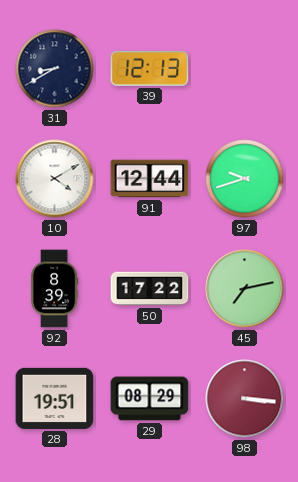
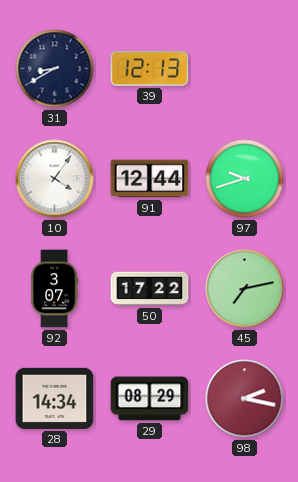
10: 4:10 -> 4:06 (55, 179)
92: 8:39 -> 3:07 (55, 289)
28: 19:51 -> 14:34 (55, 398)
98: 3:16 -> 2:17 (245, 399)
